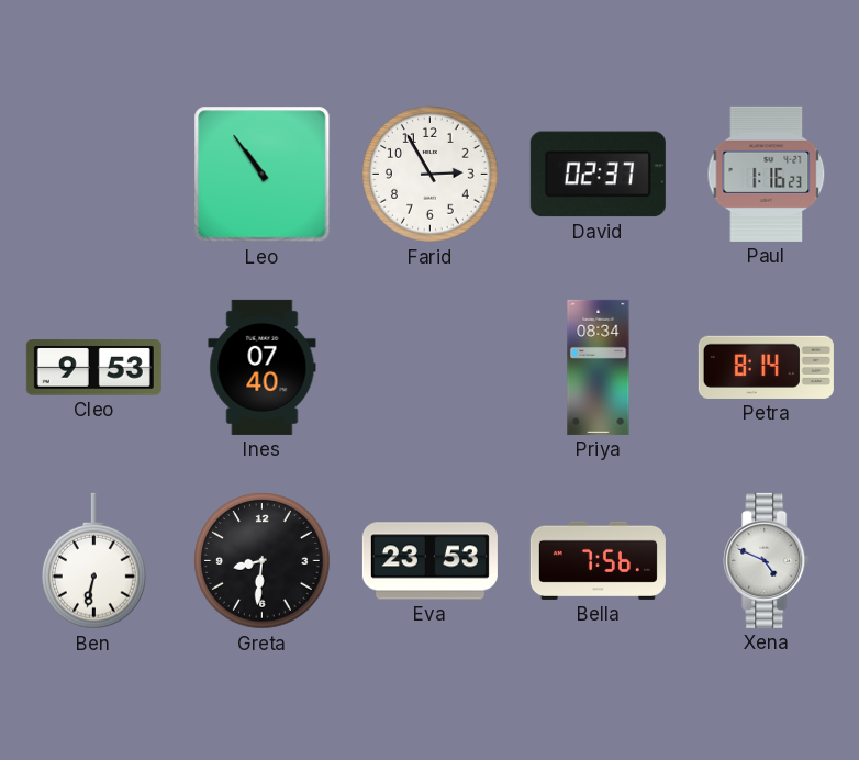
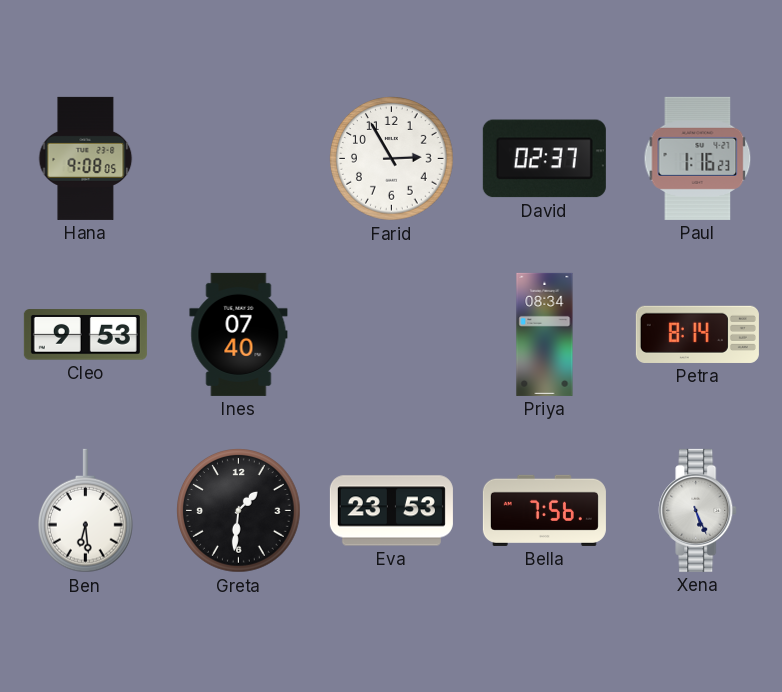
Hana: none -> 9:08 (86, 158)
Leo: 10:54 -> none (263, 175)
Ben: 6:32 -> 6:29 (86, 511)
Greta: 8:31 -> 1:31 (239, 511)
Xena: 4:49 -> 5:26 (698, 510)
